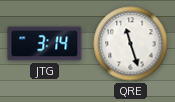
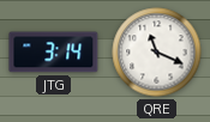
QRE: 11:27 -> 11:19 (157, 53)
